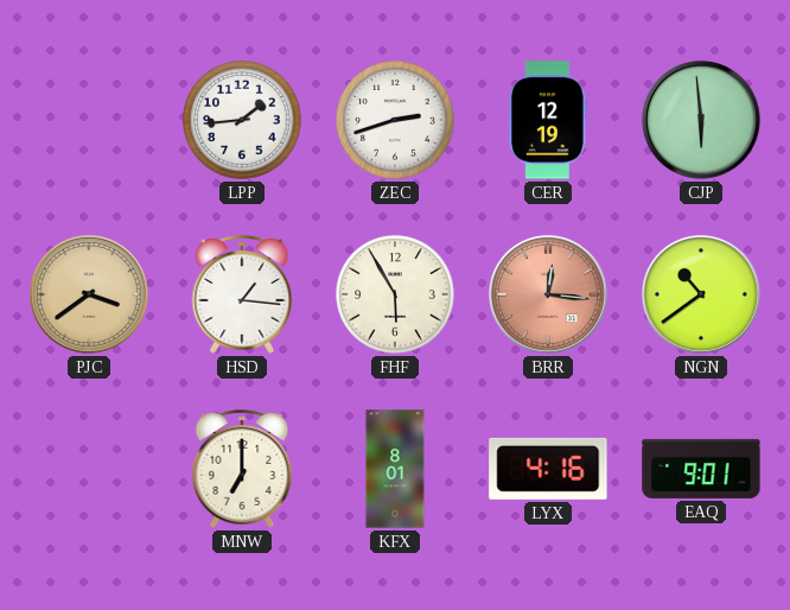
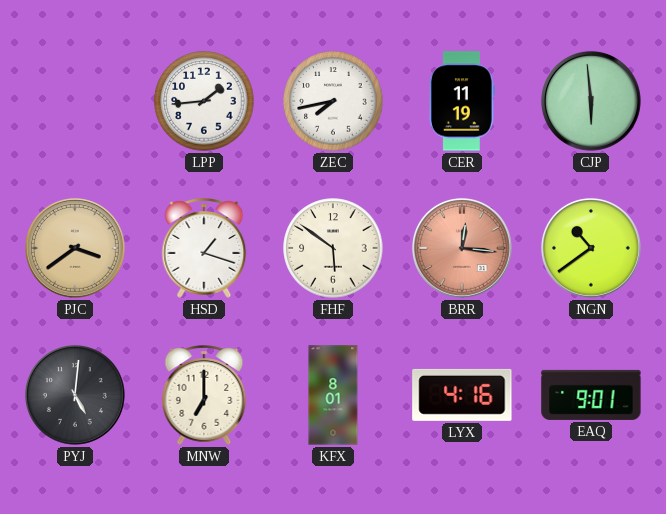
ZEC: 2:42 -> 7:43 (333, 101)
CER: 12:19 -> 11:19 (462, 101)
HSD: 1:16 -> 1:18 (204, 248)
FHF: 5:55 -> 5:51 (333, 248)
PYJ: none -> 5:01 (75, 395)
